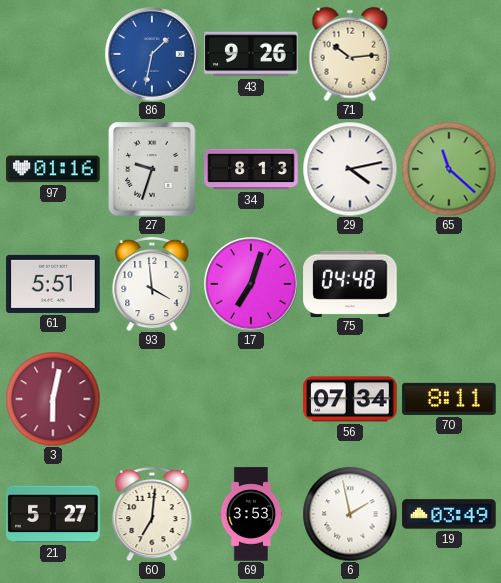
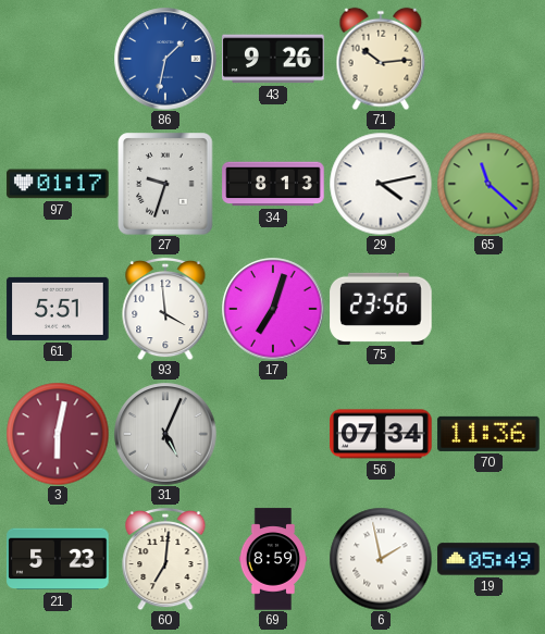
97: 01:16 -> 01:17 (58, 184)
75: 04:48 -> 23:56 (381, 308)
31: none -> 5:04 (165, 434)
70: 8:11 -> 11:36 (488, 434)
21: 5:27 -> 5:23 (58, 559)
69: 3:53 -> 8:59 (273, 559)
19: 03:49 -> 05:49 (488, 559)
